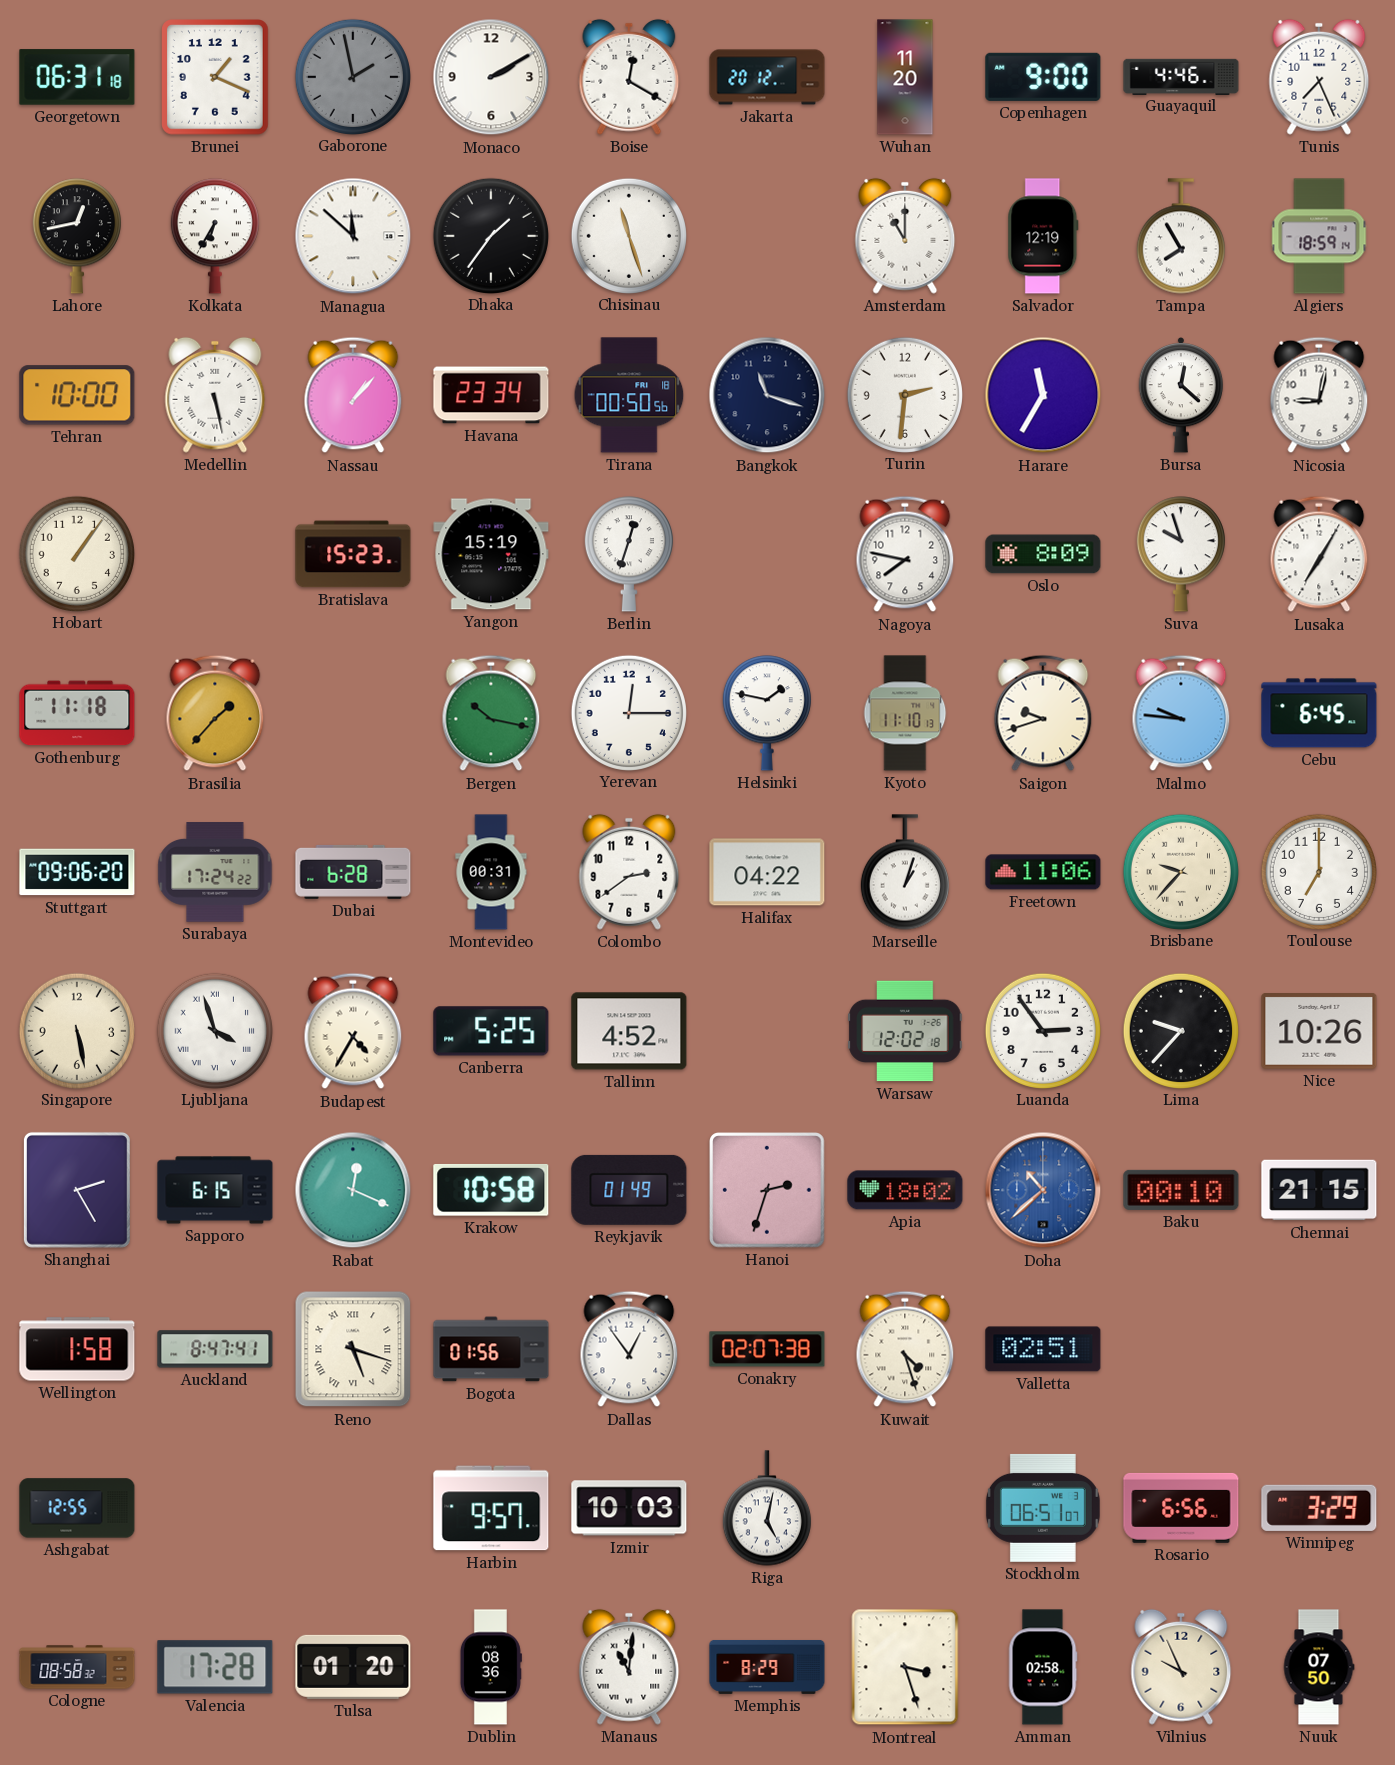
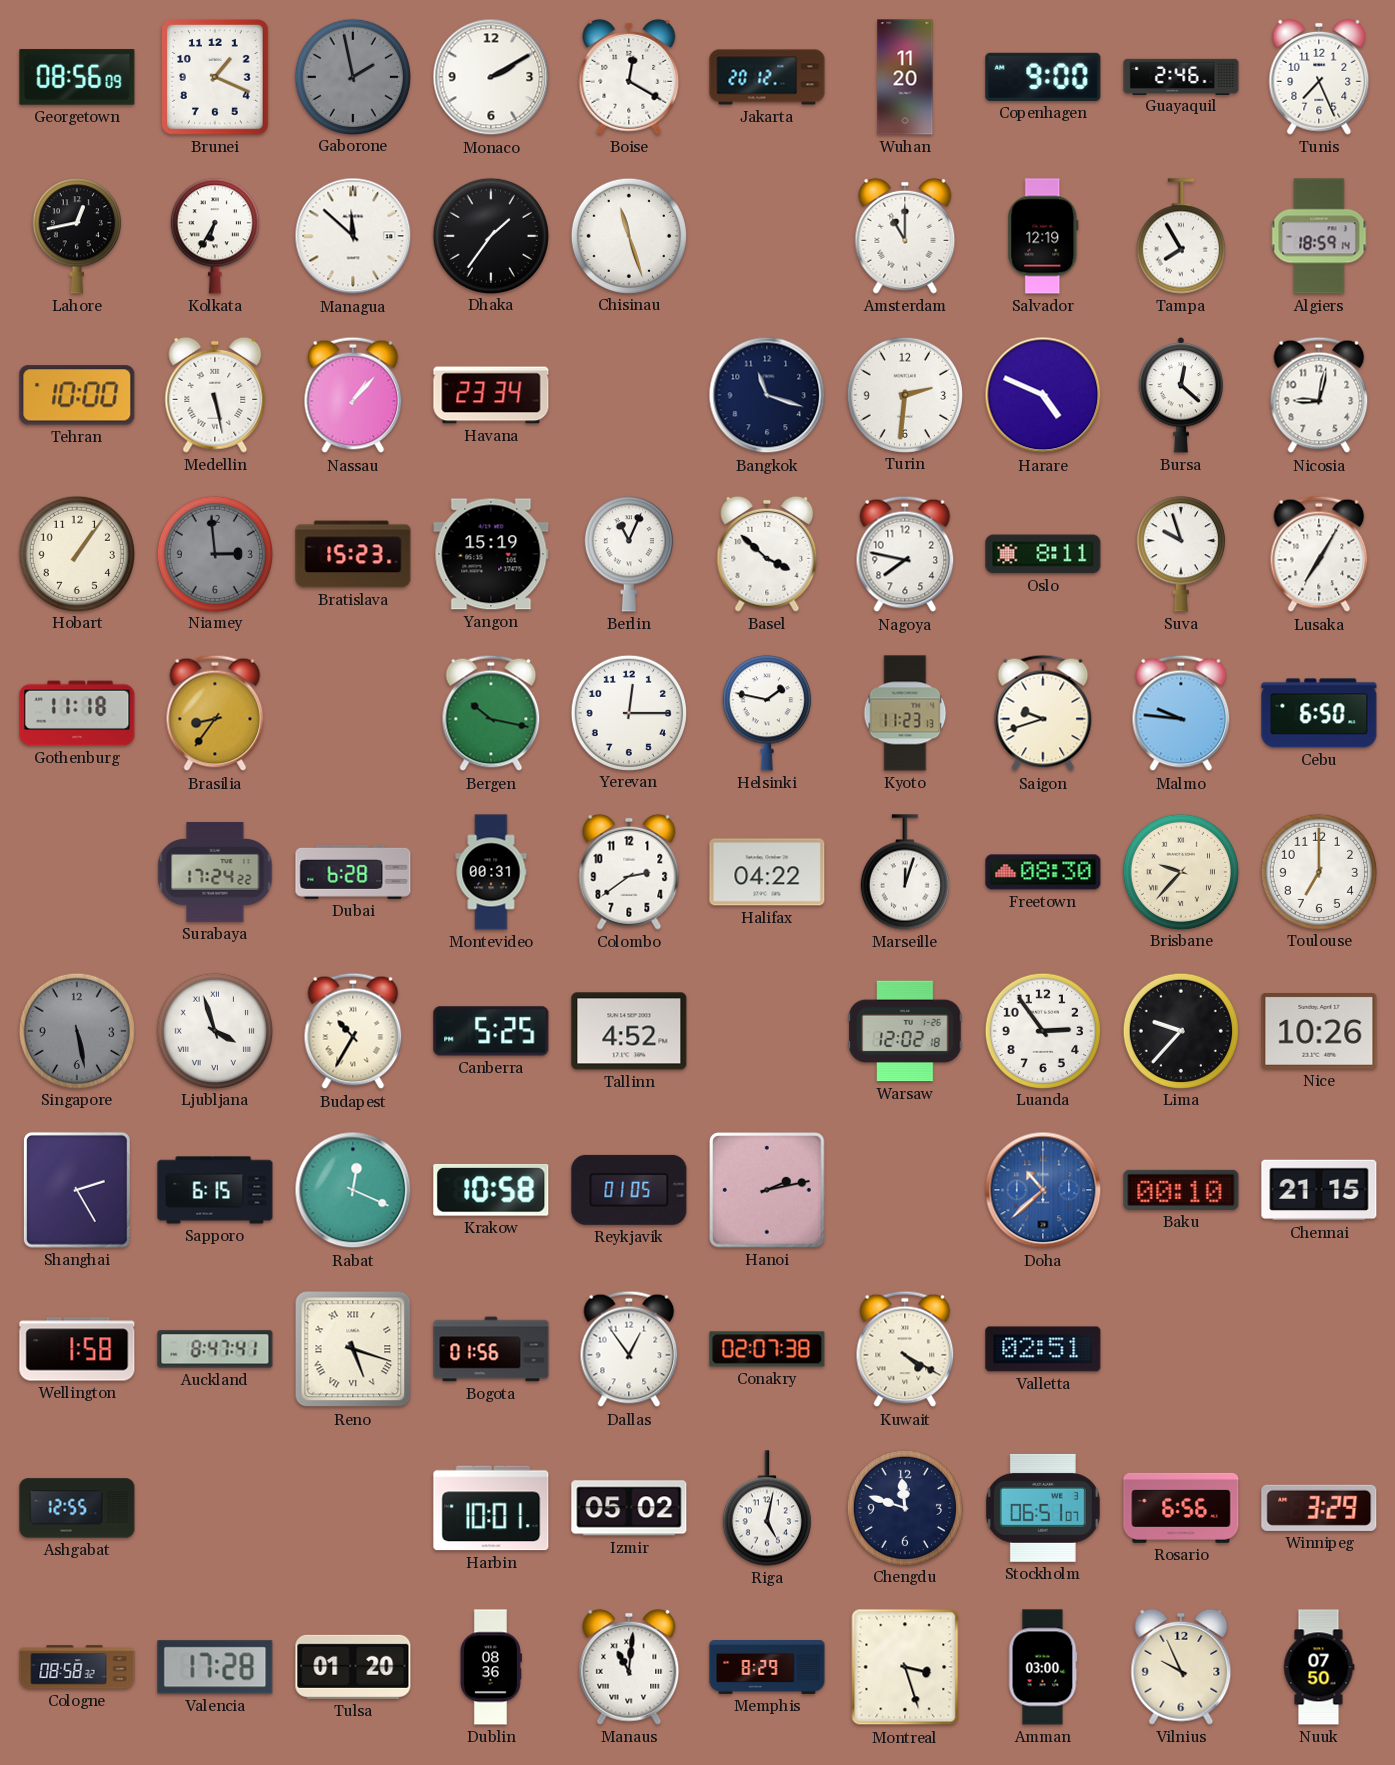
Georgetown: 06:31 -> 08:56 (77, 77)
Guayaquil: 4:46 -> 2:46 (1181, 76)
Tirana: 00:50 -> none (629, 395)
Harare: 11:35 -> 4:49 (1043, 395)
Niamey: none -> 2:59 (214, 553)
Berlin: 12:33 -> 11:04 (629, 554)
Basel: none -> 3:52 (767, 554)
Oslo: 8:09 -> 8:11 (1043, 554)
Brasilia: 1:37 -> 8:36 (215, 713)
Kyoto: 11:10 -> 11:23 (905, 713)
Cebu: 6:45 -> 6:50 (1319, 713)
Stuttgart: 09:06 -> none (77, 872)
Marseille: 1:03 -> 12:03 (905, 872)
Freetown: 11:06 -> 08:30 (1043, 872)
Singapore dial: cream -> grey (76, 1030)
Budapest: 4:35 -> 10:35 (353, 1031)
Reykjavik: 01:49 -> 01:05 (629, 1190)
Hanoi: 2:33 -> 2:13 (767, 1190)
Apia: 18:02 -> none (905, 1190)
Kuwait: 4:27 -> 4:20 (905, 1349)
Harbin: 9:57 -> 10:01 (491, 1508)
Izmir: 10:03 -> 05:02 (629, 1508)
Chengdu: none -> 11:48 (904, 1507)
Amman: 02:58 -> 03:00 (1043, 1667)
